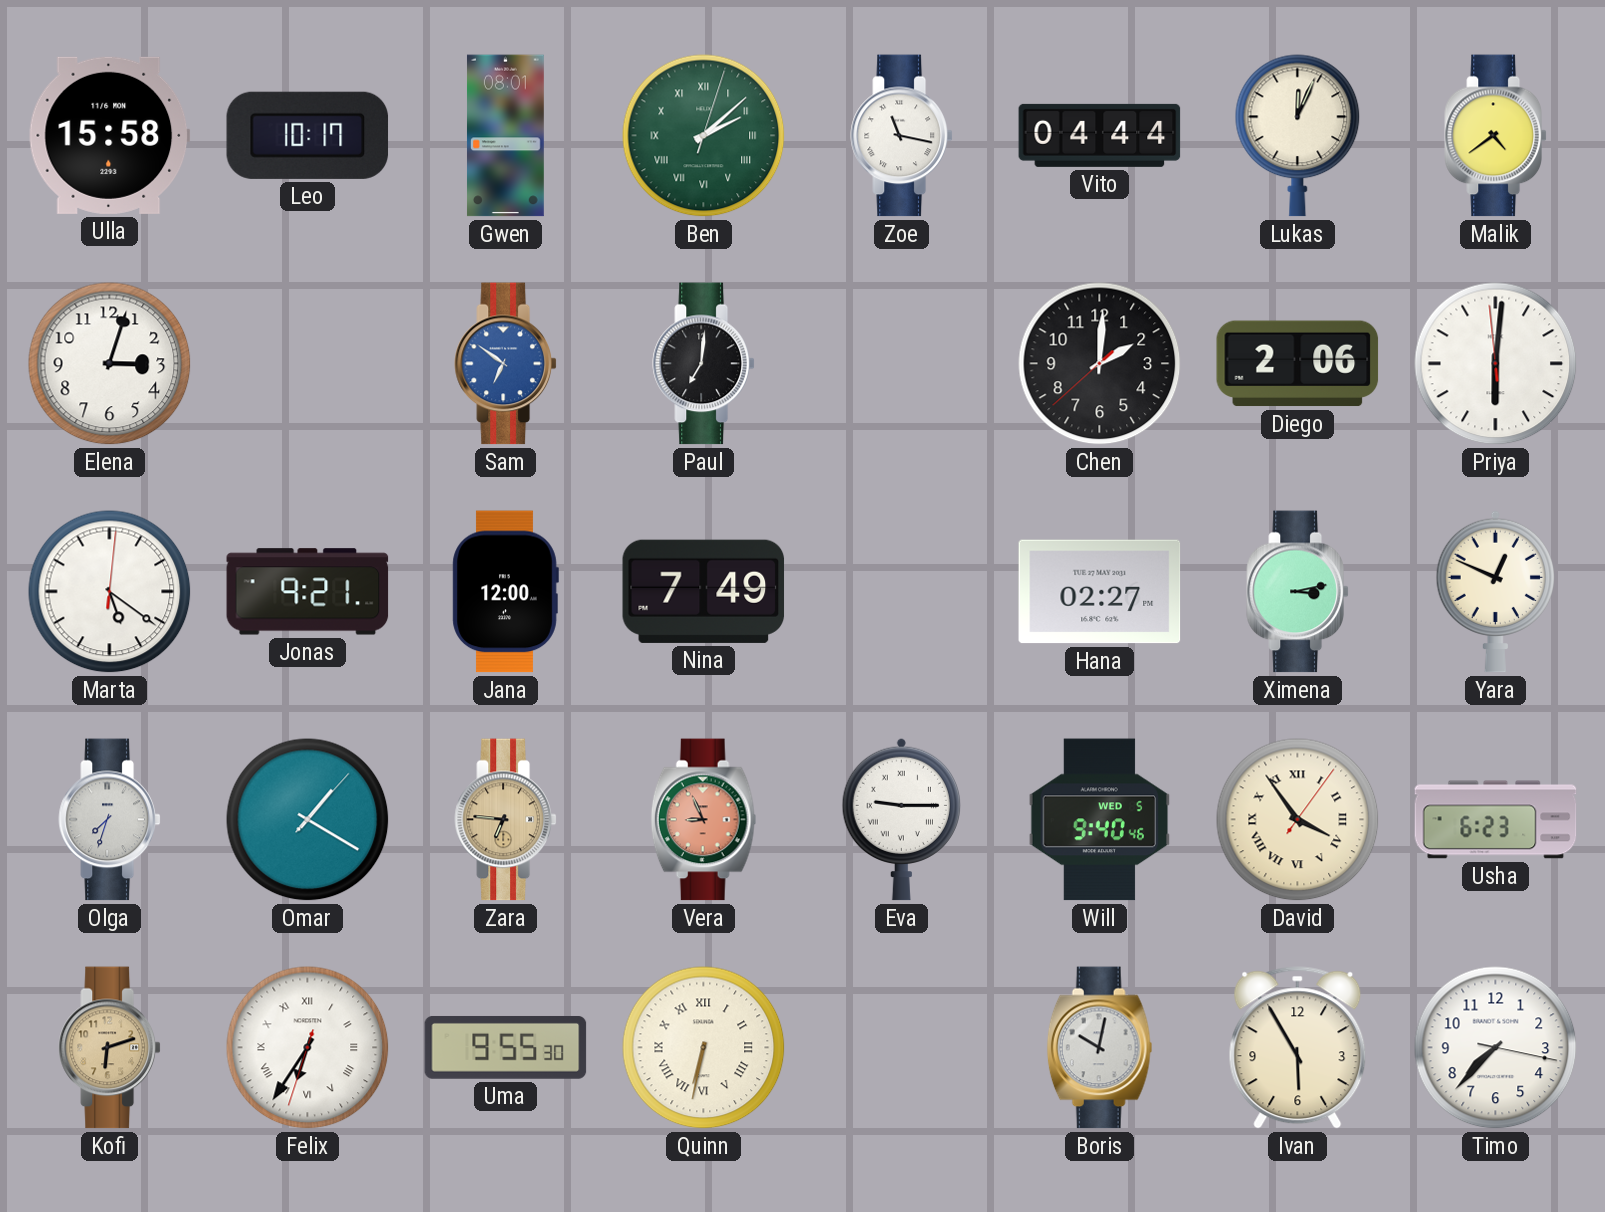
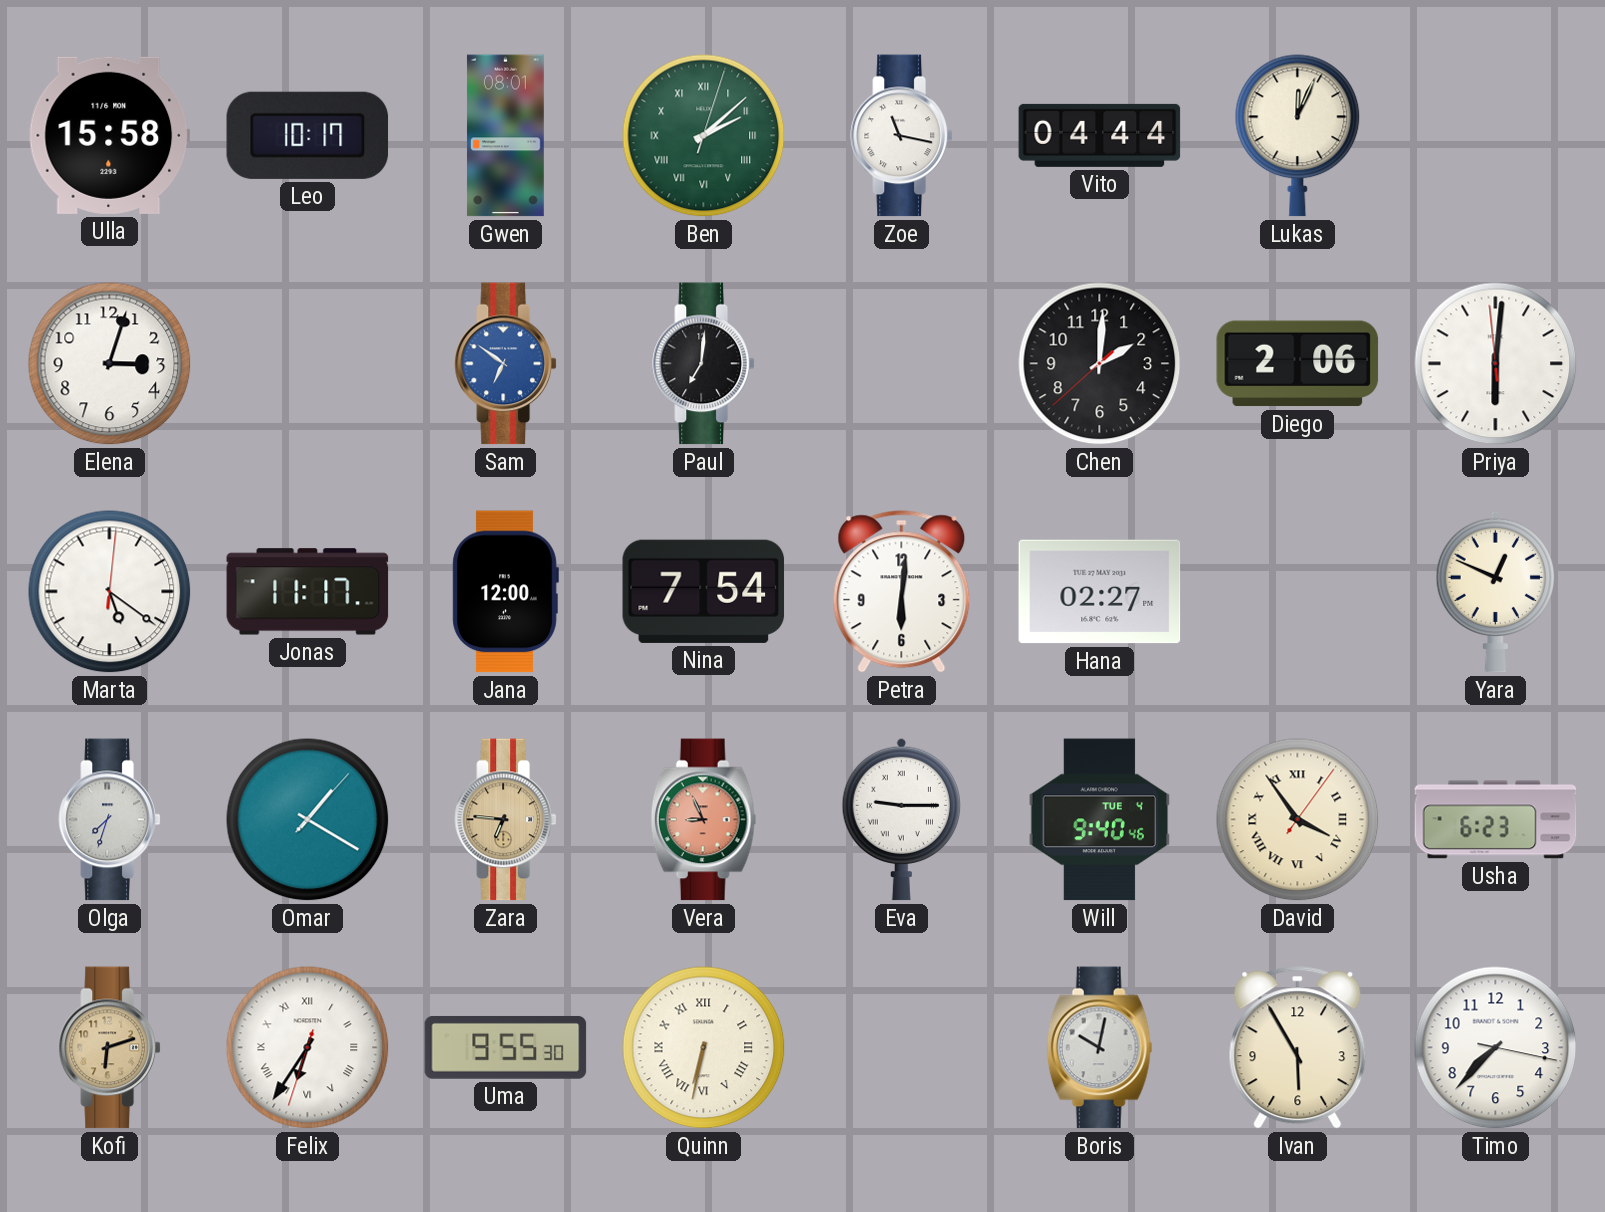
Malik: 4:39 -> none (1496, 136)
Jonas: 9:21 -> 11:17 (308, 592)
Nina: 7:49 -> 7:54 (704, 591)
Petra: none -> 6:01 (902, 592)
Ximena: 3:13 -> none (1298, 592)
Will date: WED 5 -> TUE 4 (1100, 820)
